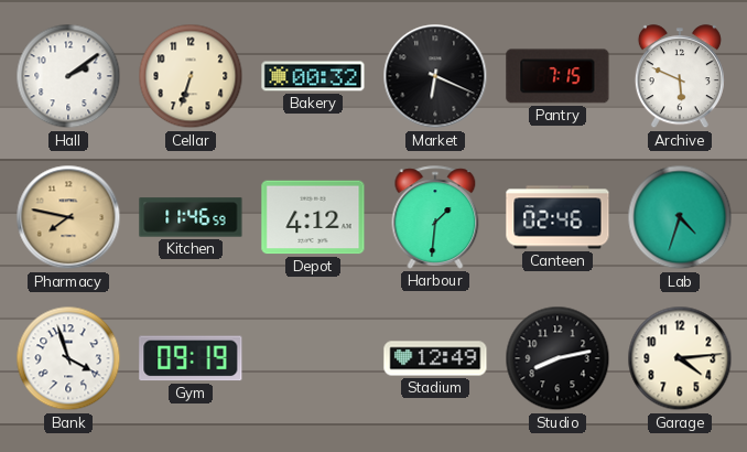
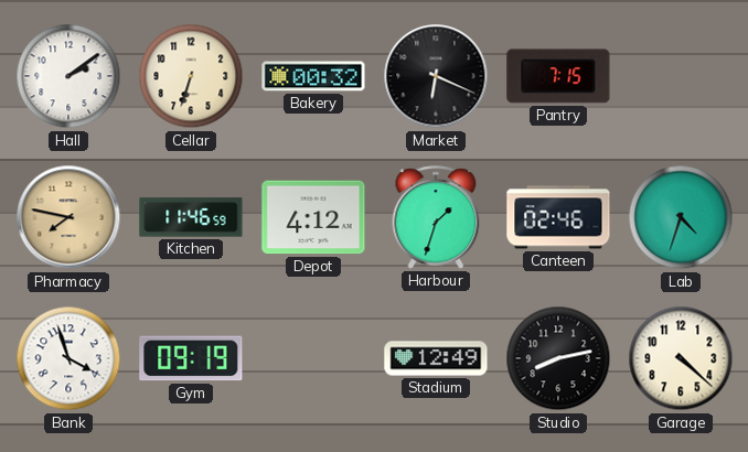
Archive: 5:49 -> none (680, 77)
Harbour: 1:31 -> 1:33 (436, 217)
Garage: 4:14 -> 4:22 (681, 358)
